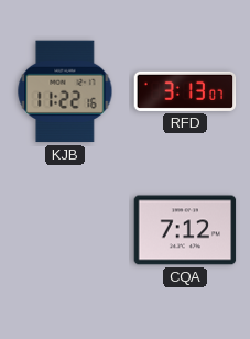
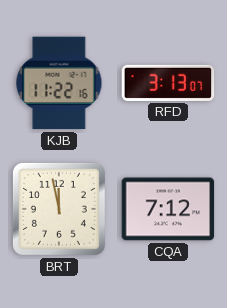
BRT: none -> 11:58 (59, 209)
